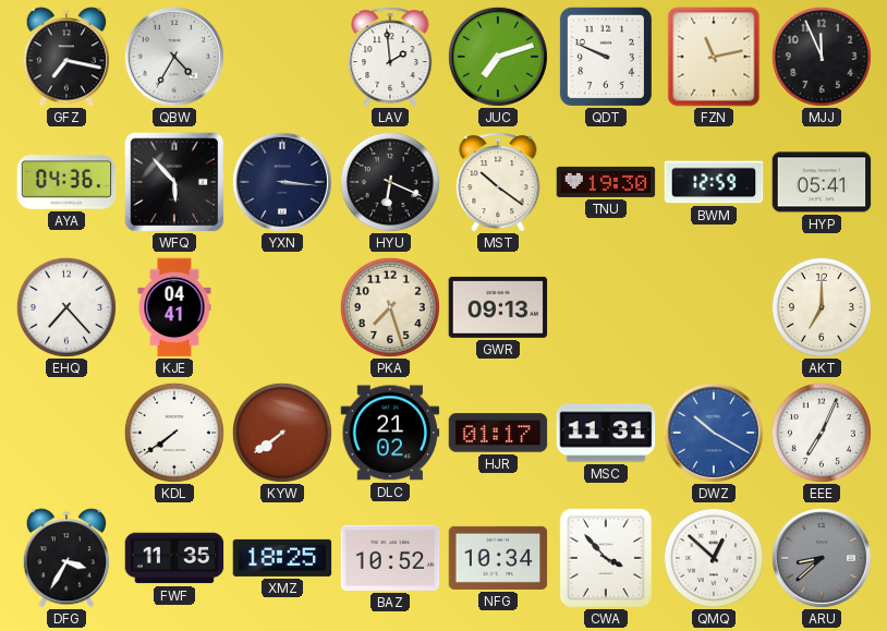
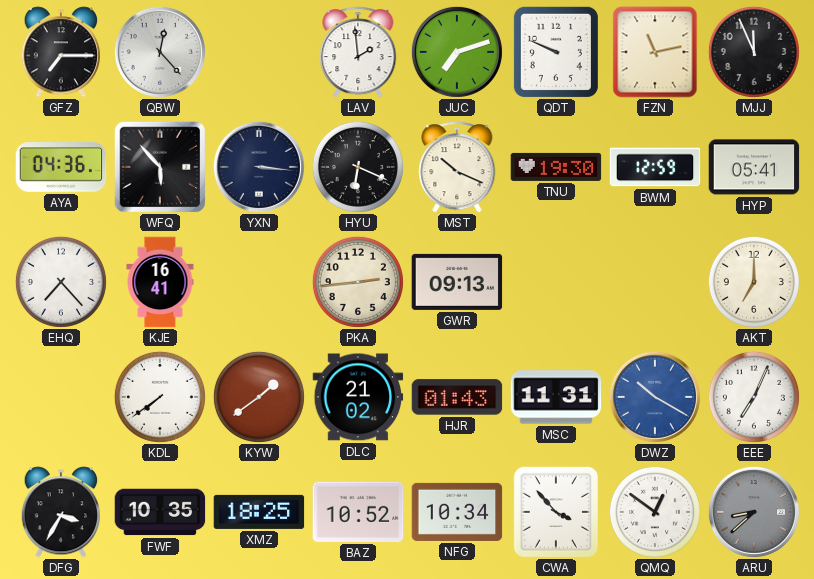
GFZ: 7:17 -> 7:15 (60, 52)
QBW: 4:35 -> 12:23 (160, 52)
MST: 10:21 -> 10:19 (457, 167)
KJE: 04:41 -> 16:41 (160, 282)
PKA: 7:27 -> 2:44 (358, 282)
KYW: 7:39 -> 1:39 (259, 397)
HJR: 01:17 -> 01:43 (457, 397)
FWF: 11:35 -> 10:35 (160, 512)
QMQ: 12:52 -> 12:51 (655, 512)
